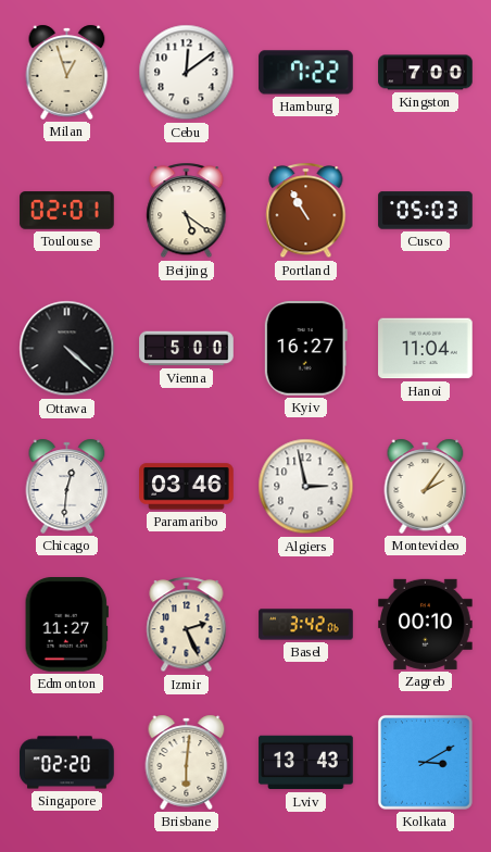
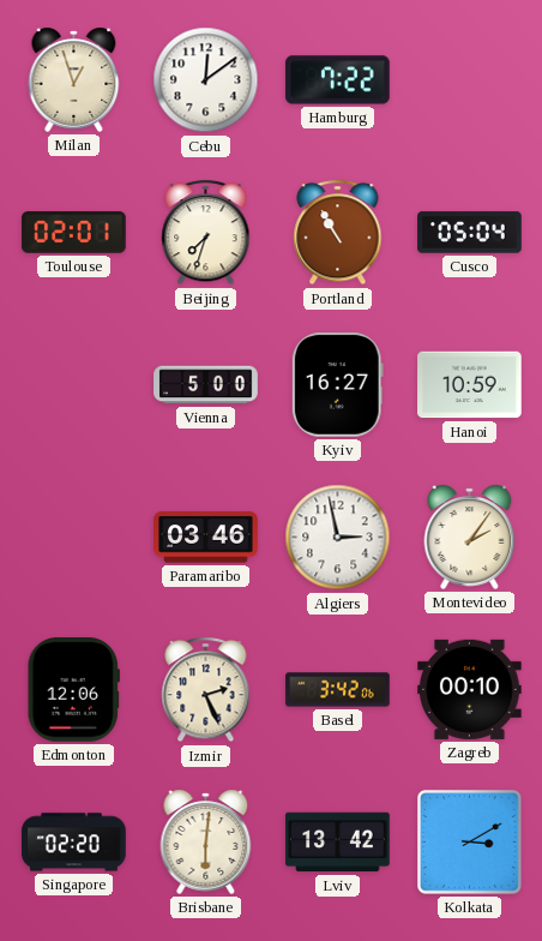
Kingston: 7:00 -> none (426, 73)
Beijing: 5:21 -> 7:33 (206, 233)
Cusco: 05:03 -> 05:04 (470, 233)
Ottawa: 4:22 -> none (67, 349)
Hanoi: 11:04 -> 10:59 (470, 385)
Chicago: 12:31 -> none (67, 486)
Edmonton: 11:27 -> 12:06 (73, 690)
Lviv: 13:43 -> 13:42 (338, 843)
